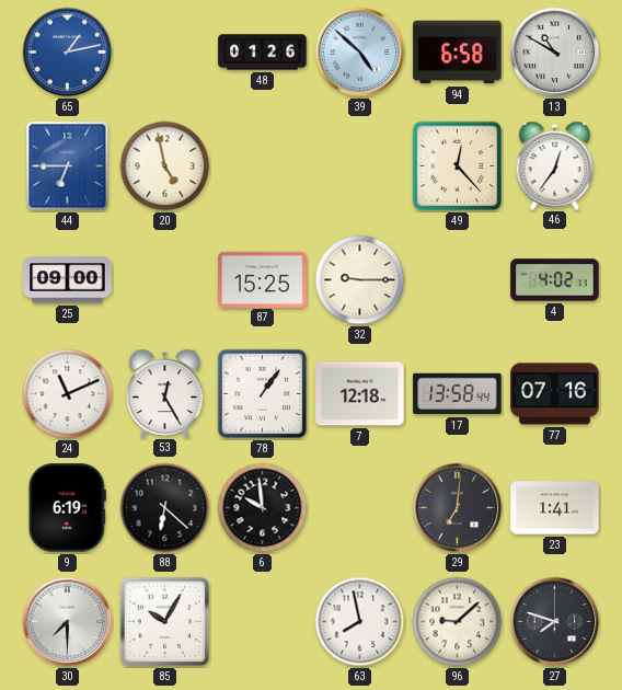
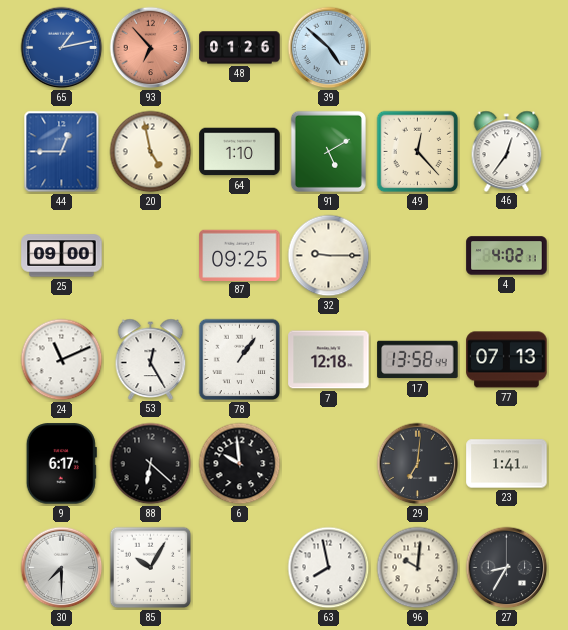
93: none -> 6:53 (151, 48)
94: 6:58 -> none (458, 53)
13: 10:50 -> none (555, 53)
44: 6:45 -> 12:45 (62, 152)
64: none -> 1:10 (240, 152)
91: none -> 5:10 (328, 151)
87: 15:25 -> 09:25 (240, 255)
77: 07:16 -> 07:13 (507, 360)
9: 6:19 -> 6:17 (61, 464)
96: 9:08 -> 10:01 (418, 568)
27: 7:48 -> 8:35 (507, 568)
